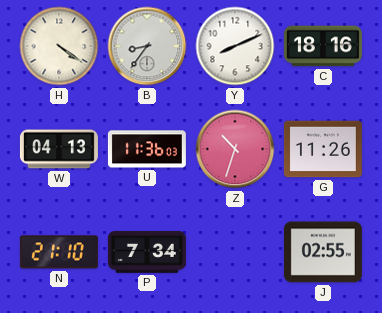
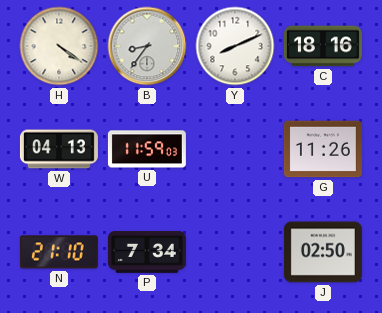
U: 11:36 -> 11:59 (147, 149)
Z: 10:33 -> none (235, 149)
J: 02:55 -> 02:50 (323, 252)
